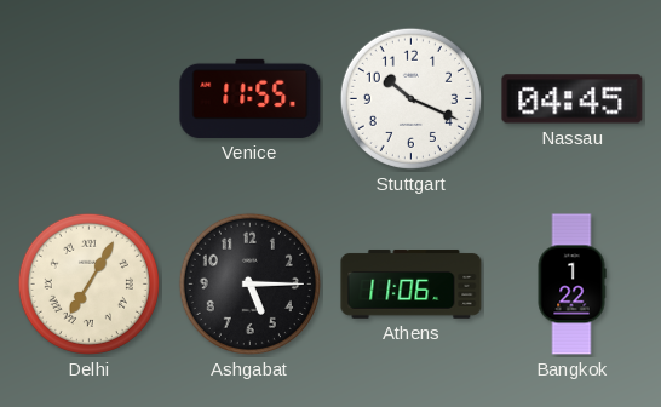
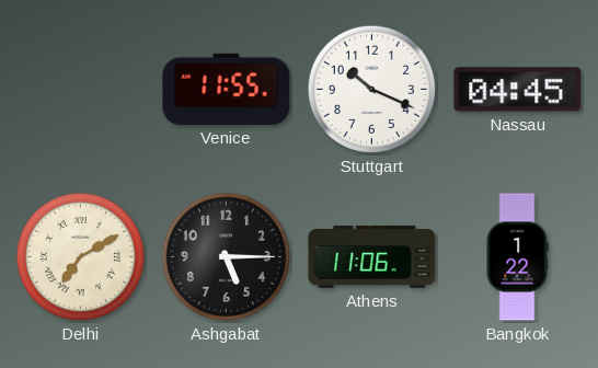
Delhi: 7:05 -> 7:10 (80, 256)
